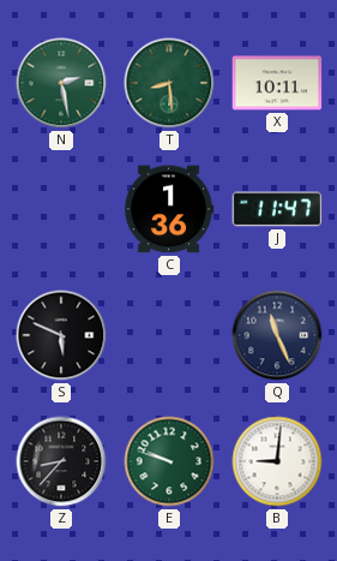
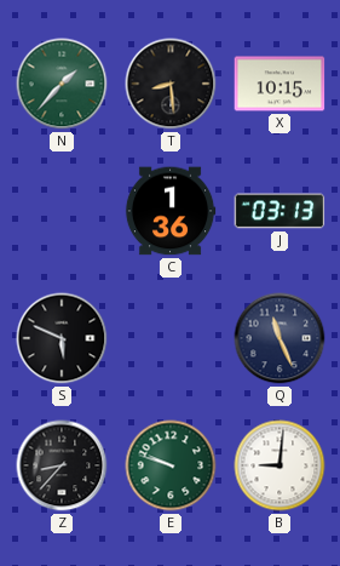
N: 2:28 -> 1:37 (62, 84)
T dial: green -> black (171, 84)
X: 10:11 -> 10:15 (280, 84)
J: 11:47 -> 03:13 (280, 211)
